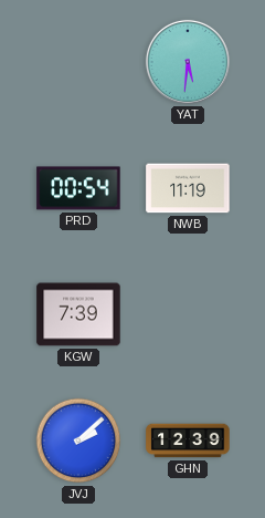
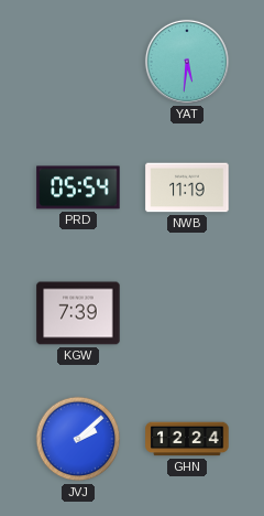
PRD: 00:54 -> 05:54 (78, 187)
GHN: 12:39 -> 12:24 (187, 439)
